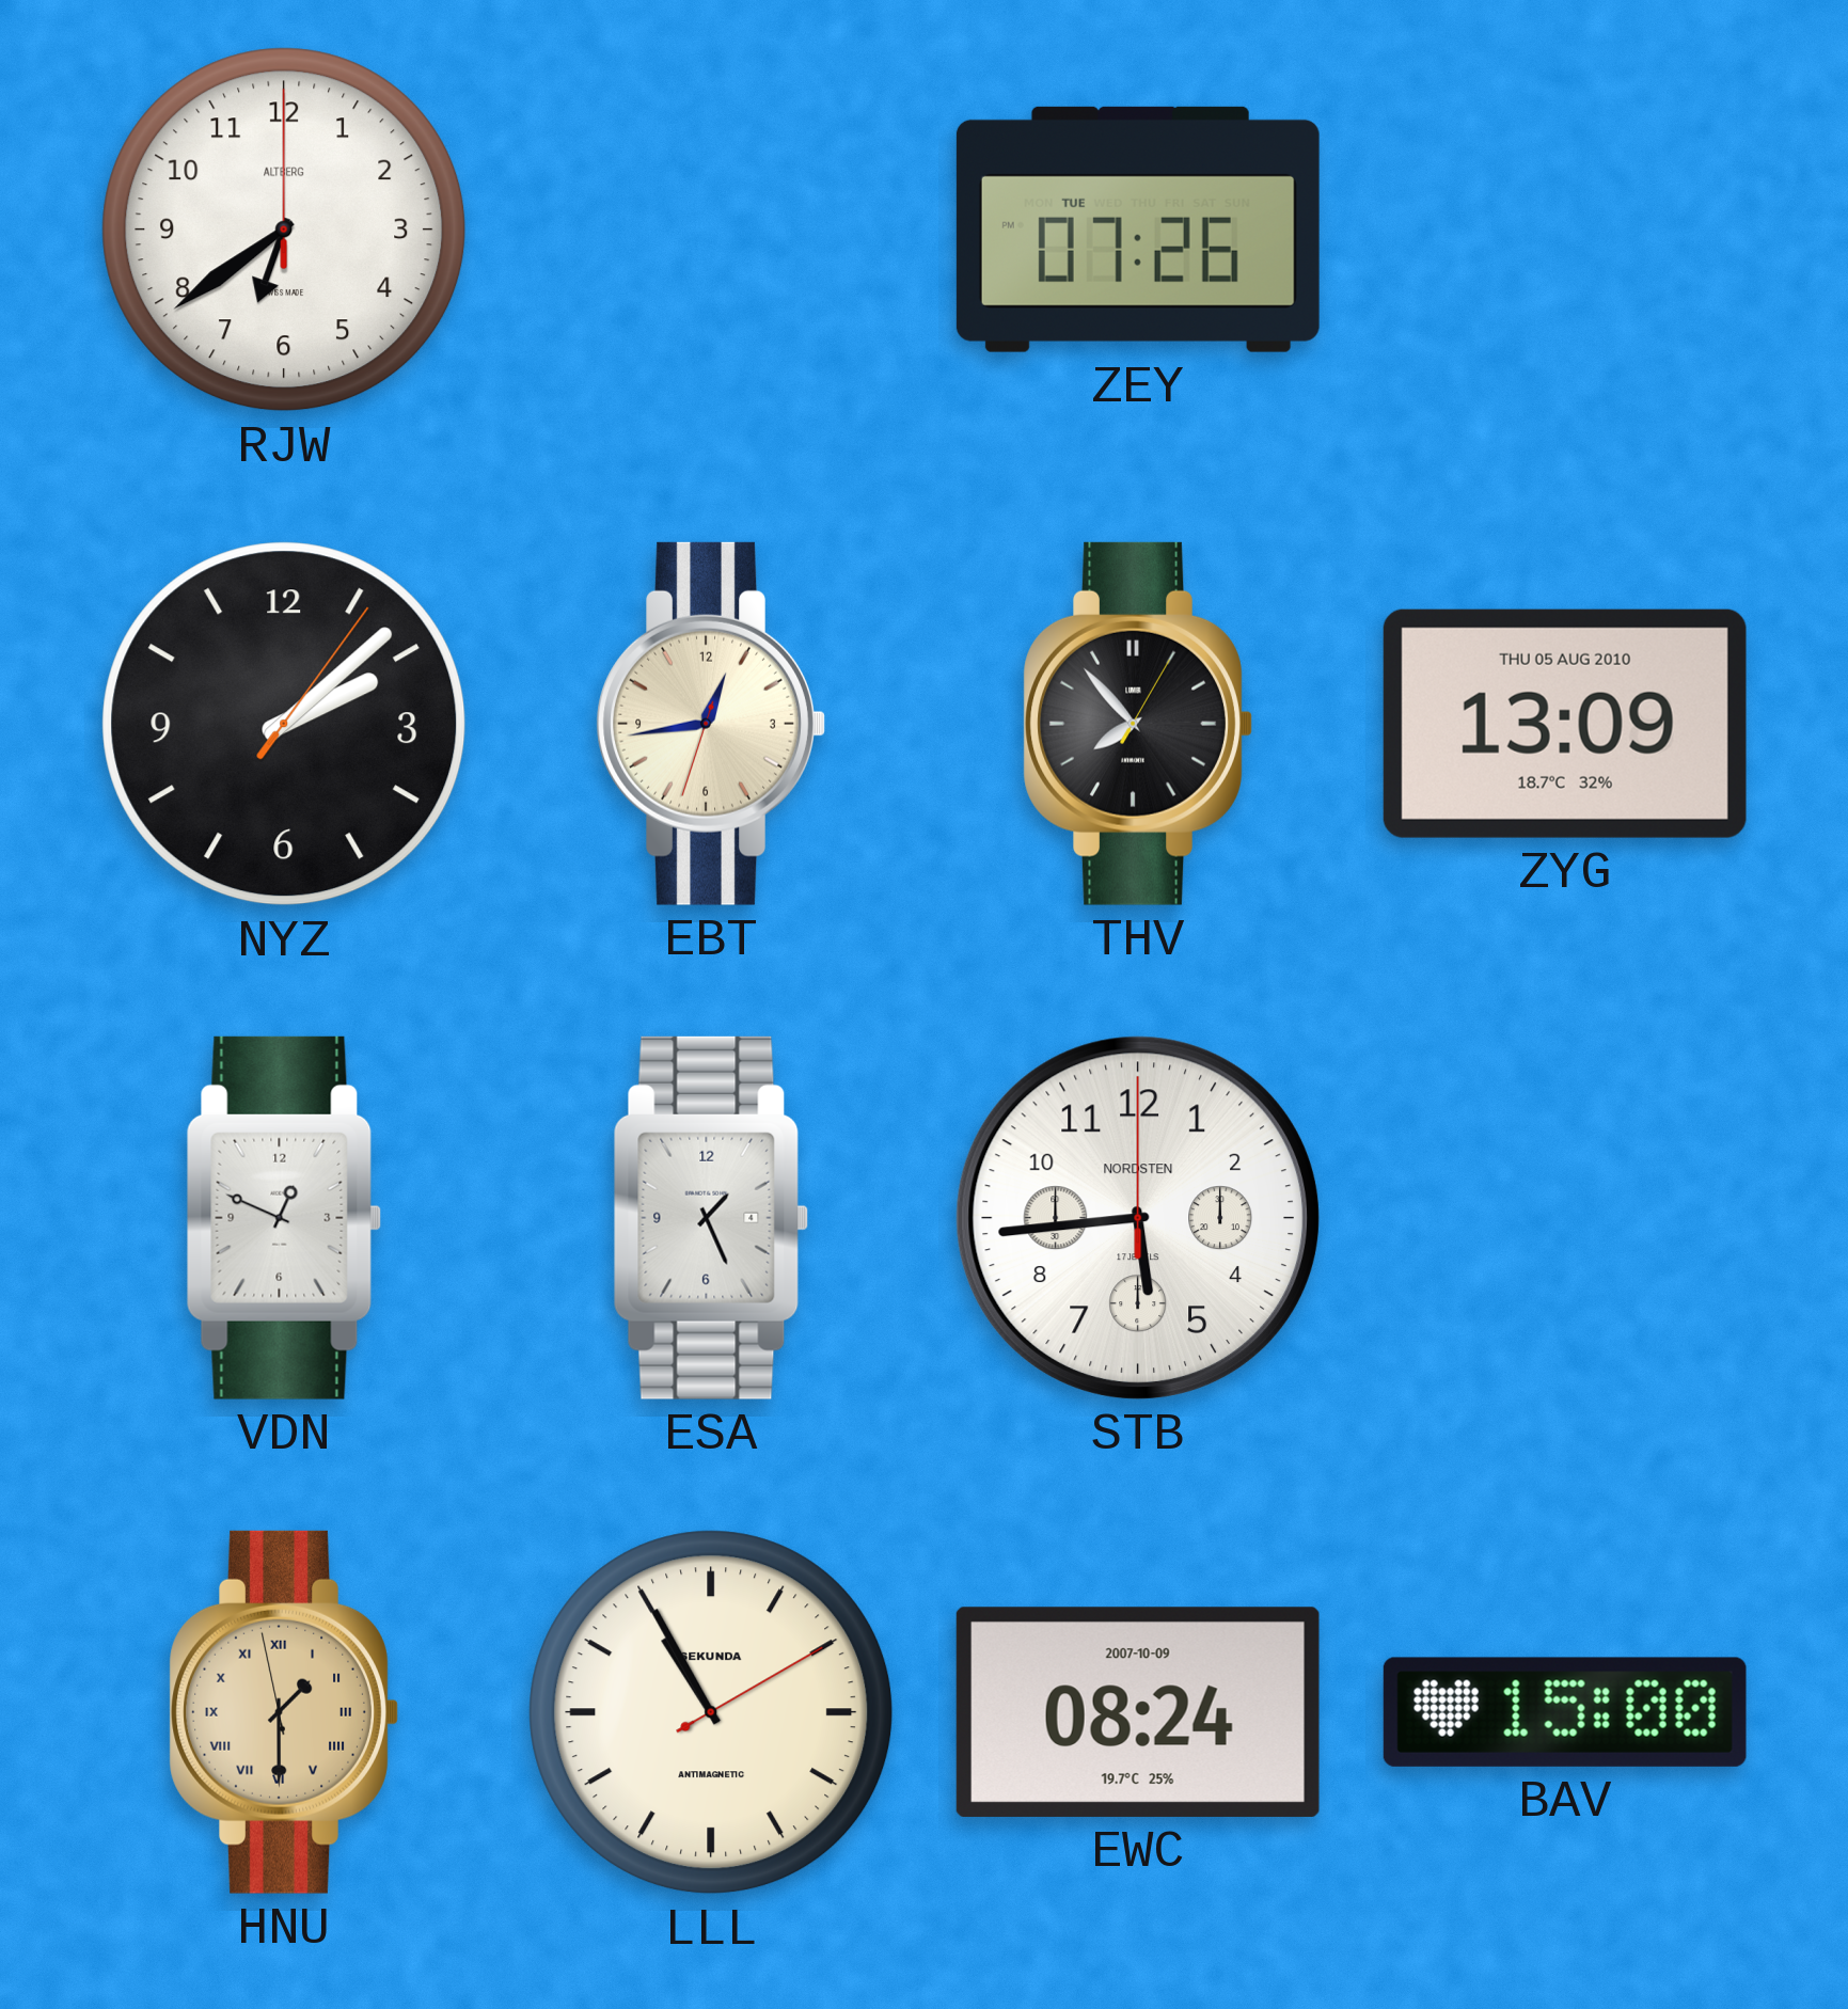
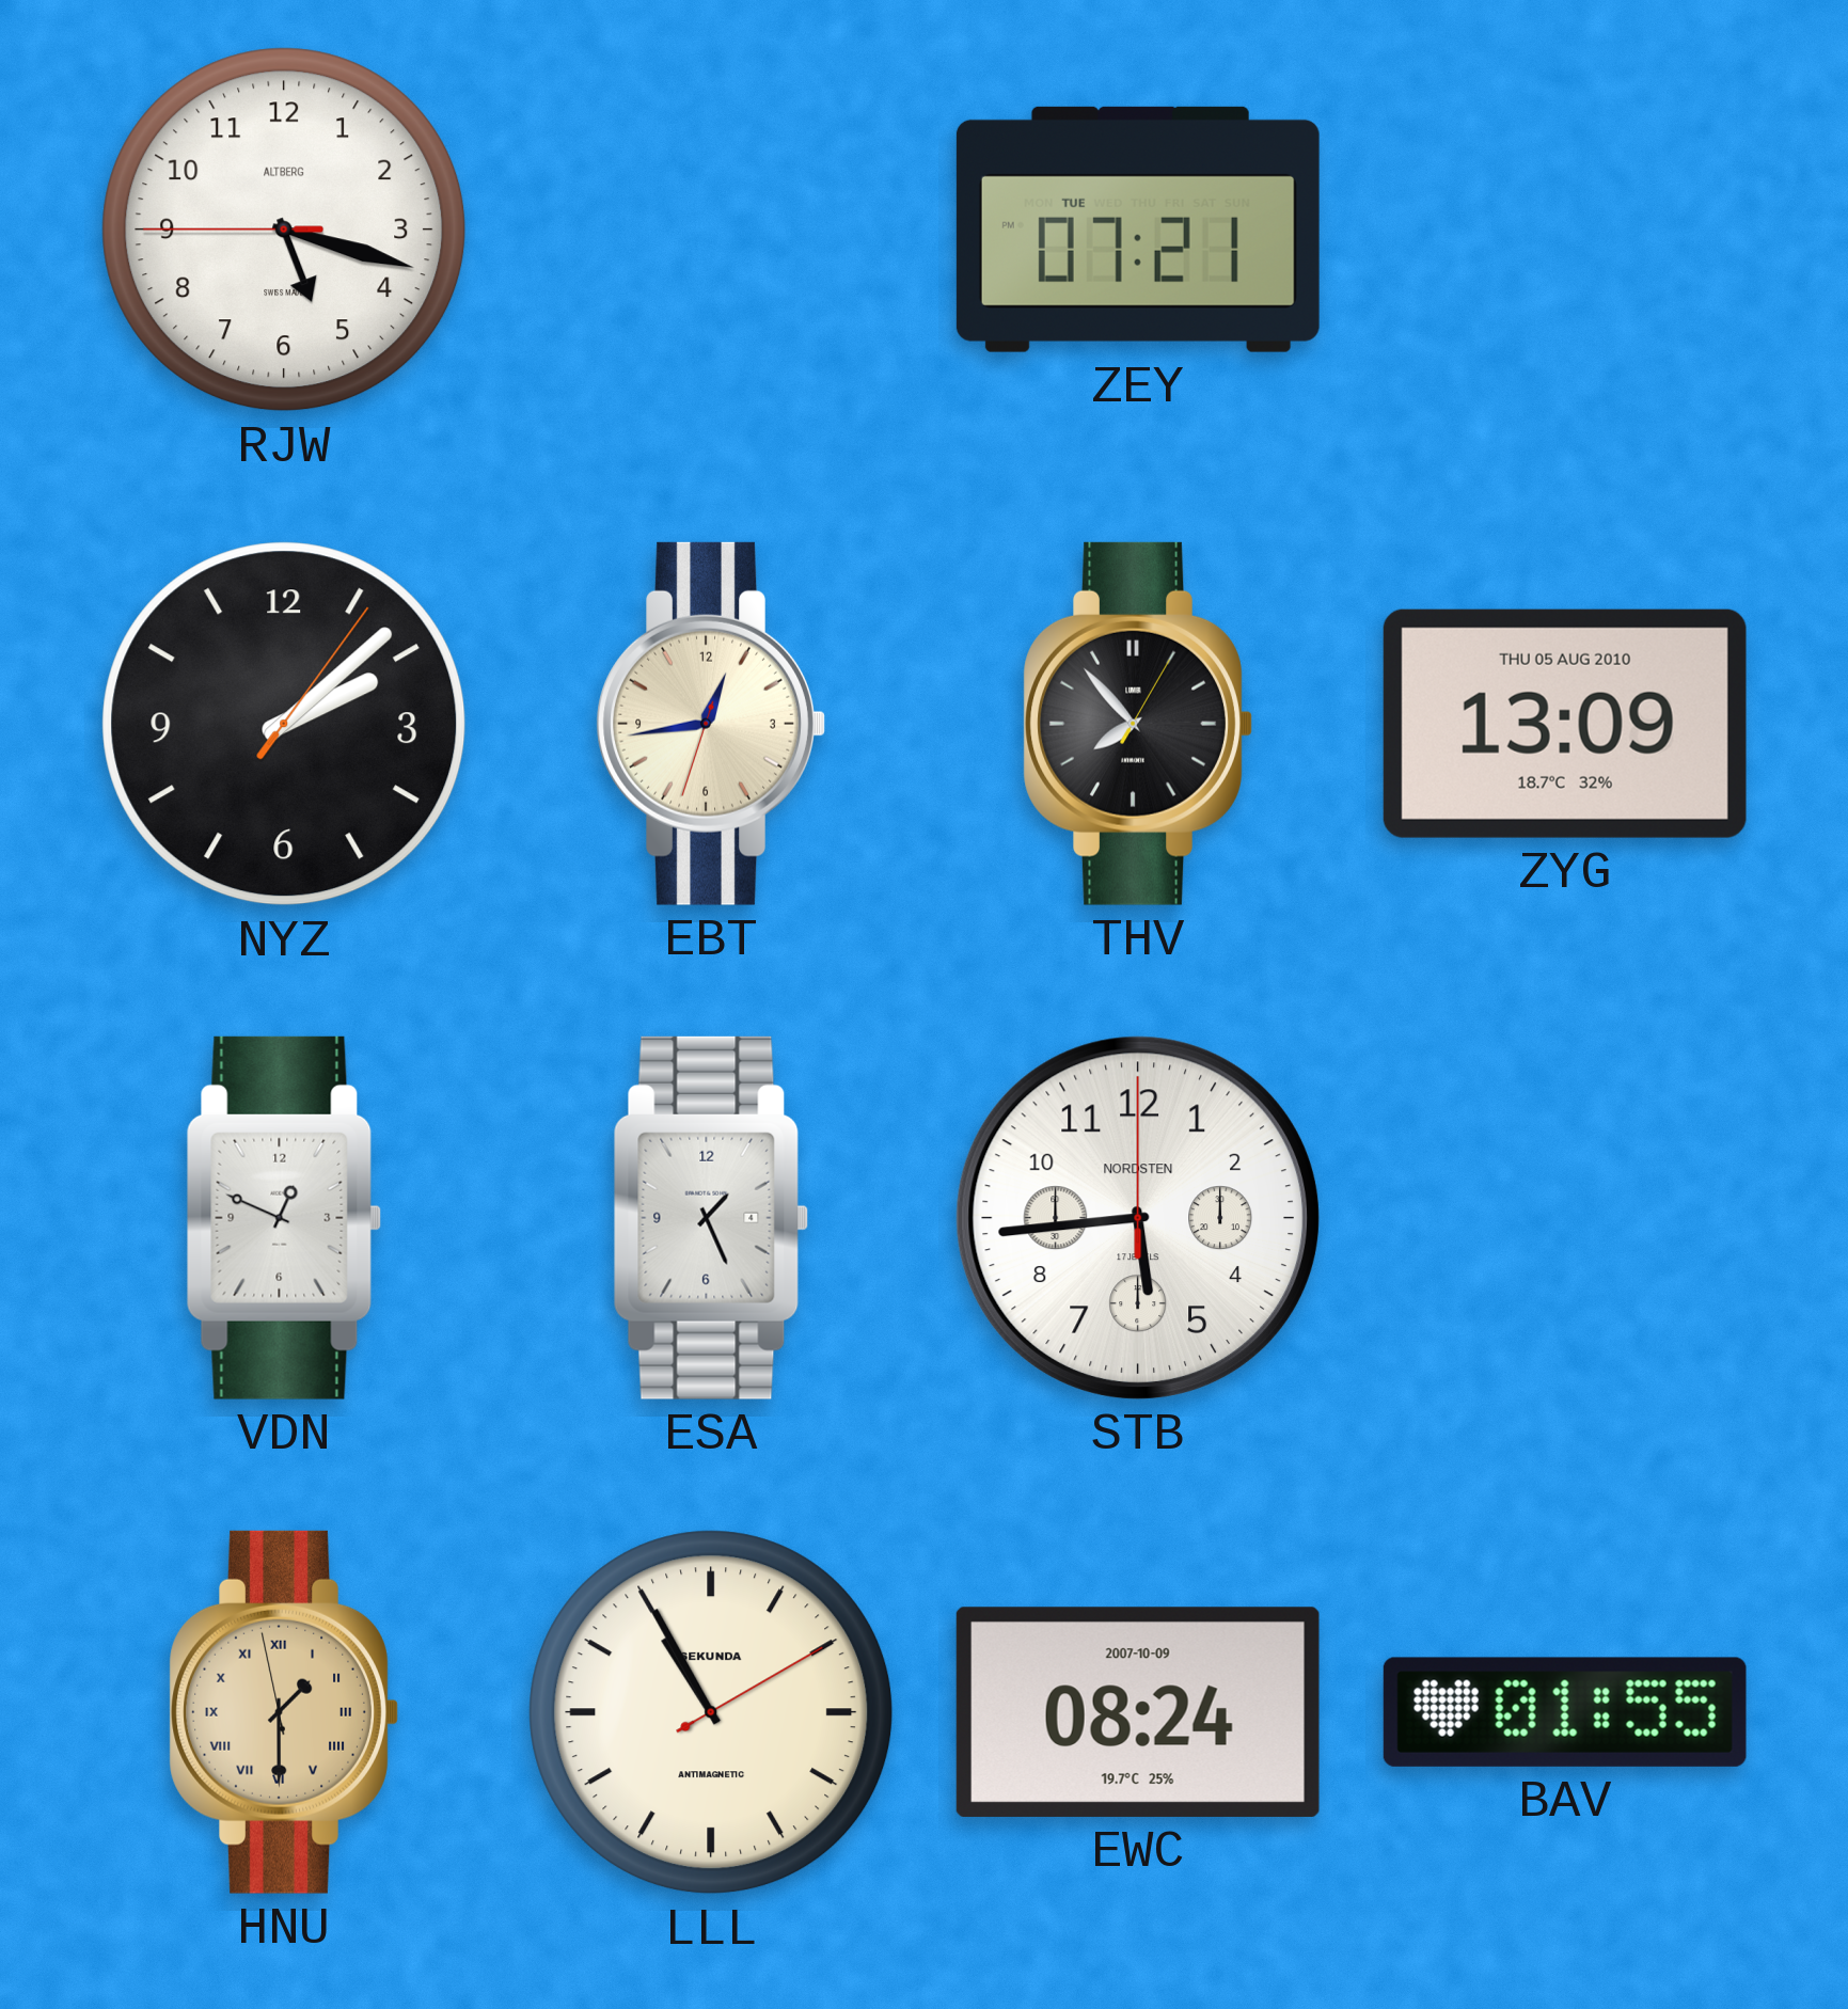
RJW: 6:39 -> 5:17 (284, 230)
ZEY: 07:26 -> 07:21 (1138, 230)
BAV: 15:00 -> 01:55 (1565, 1712)
